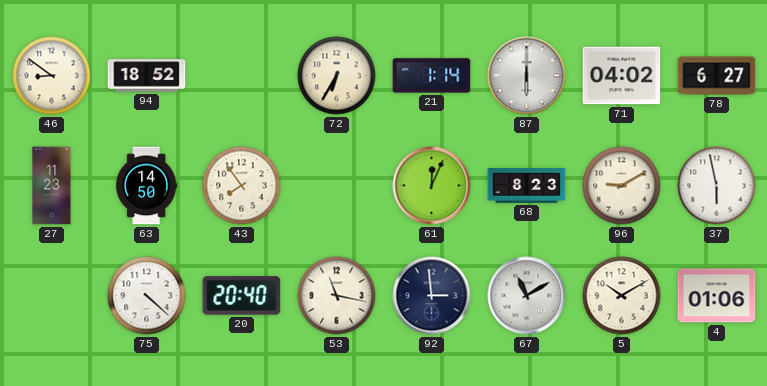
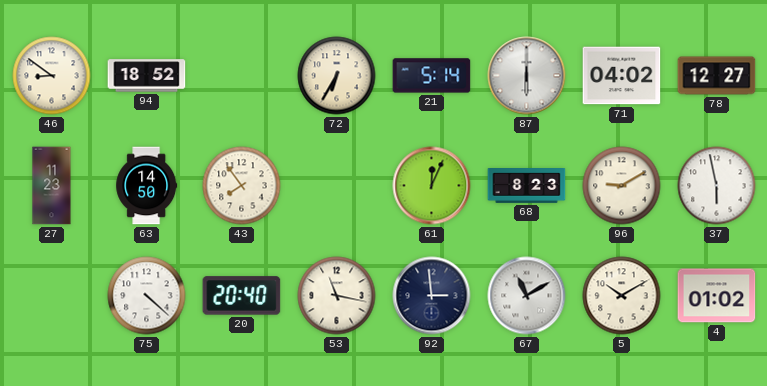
21: 1:14 -> 5:14 (432, 76)
78: 6:27 -> 12:27 (717, 76)
4: 01:06 -> 01:02 (717, 296)
